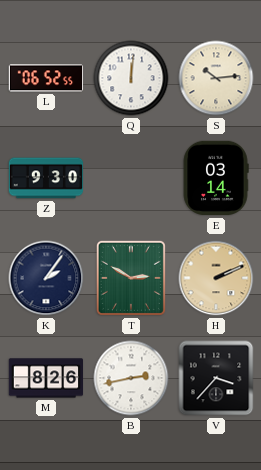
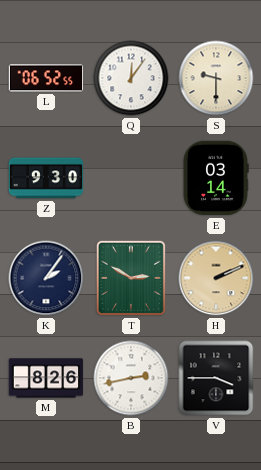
Q: 12:01 -> 12:06 (131, 78)
S: 10:14 -> 9:30 (216, 78)
V: 3:37 -> 3:45 (216, 378)
